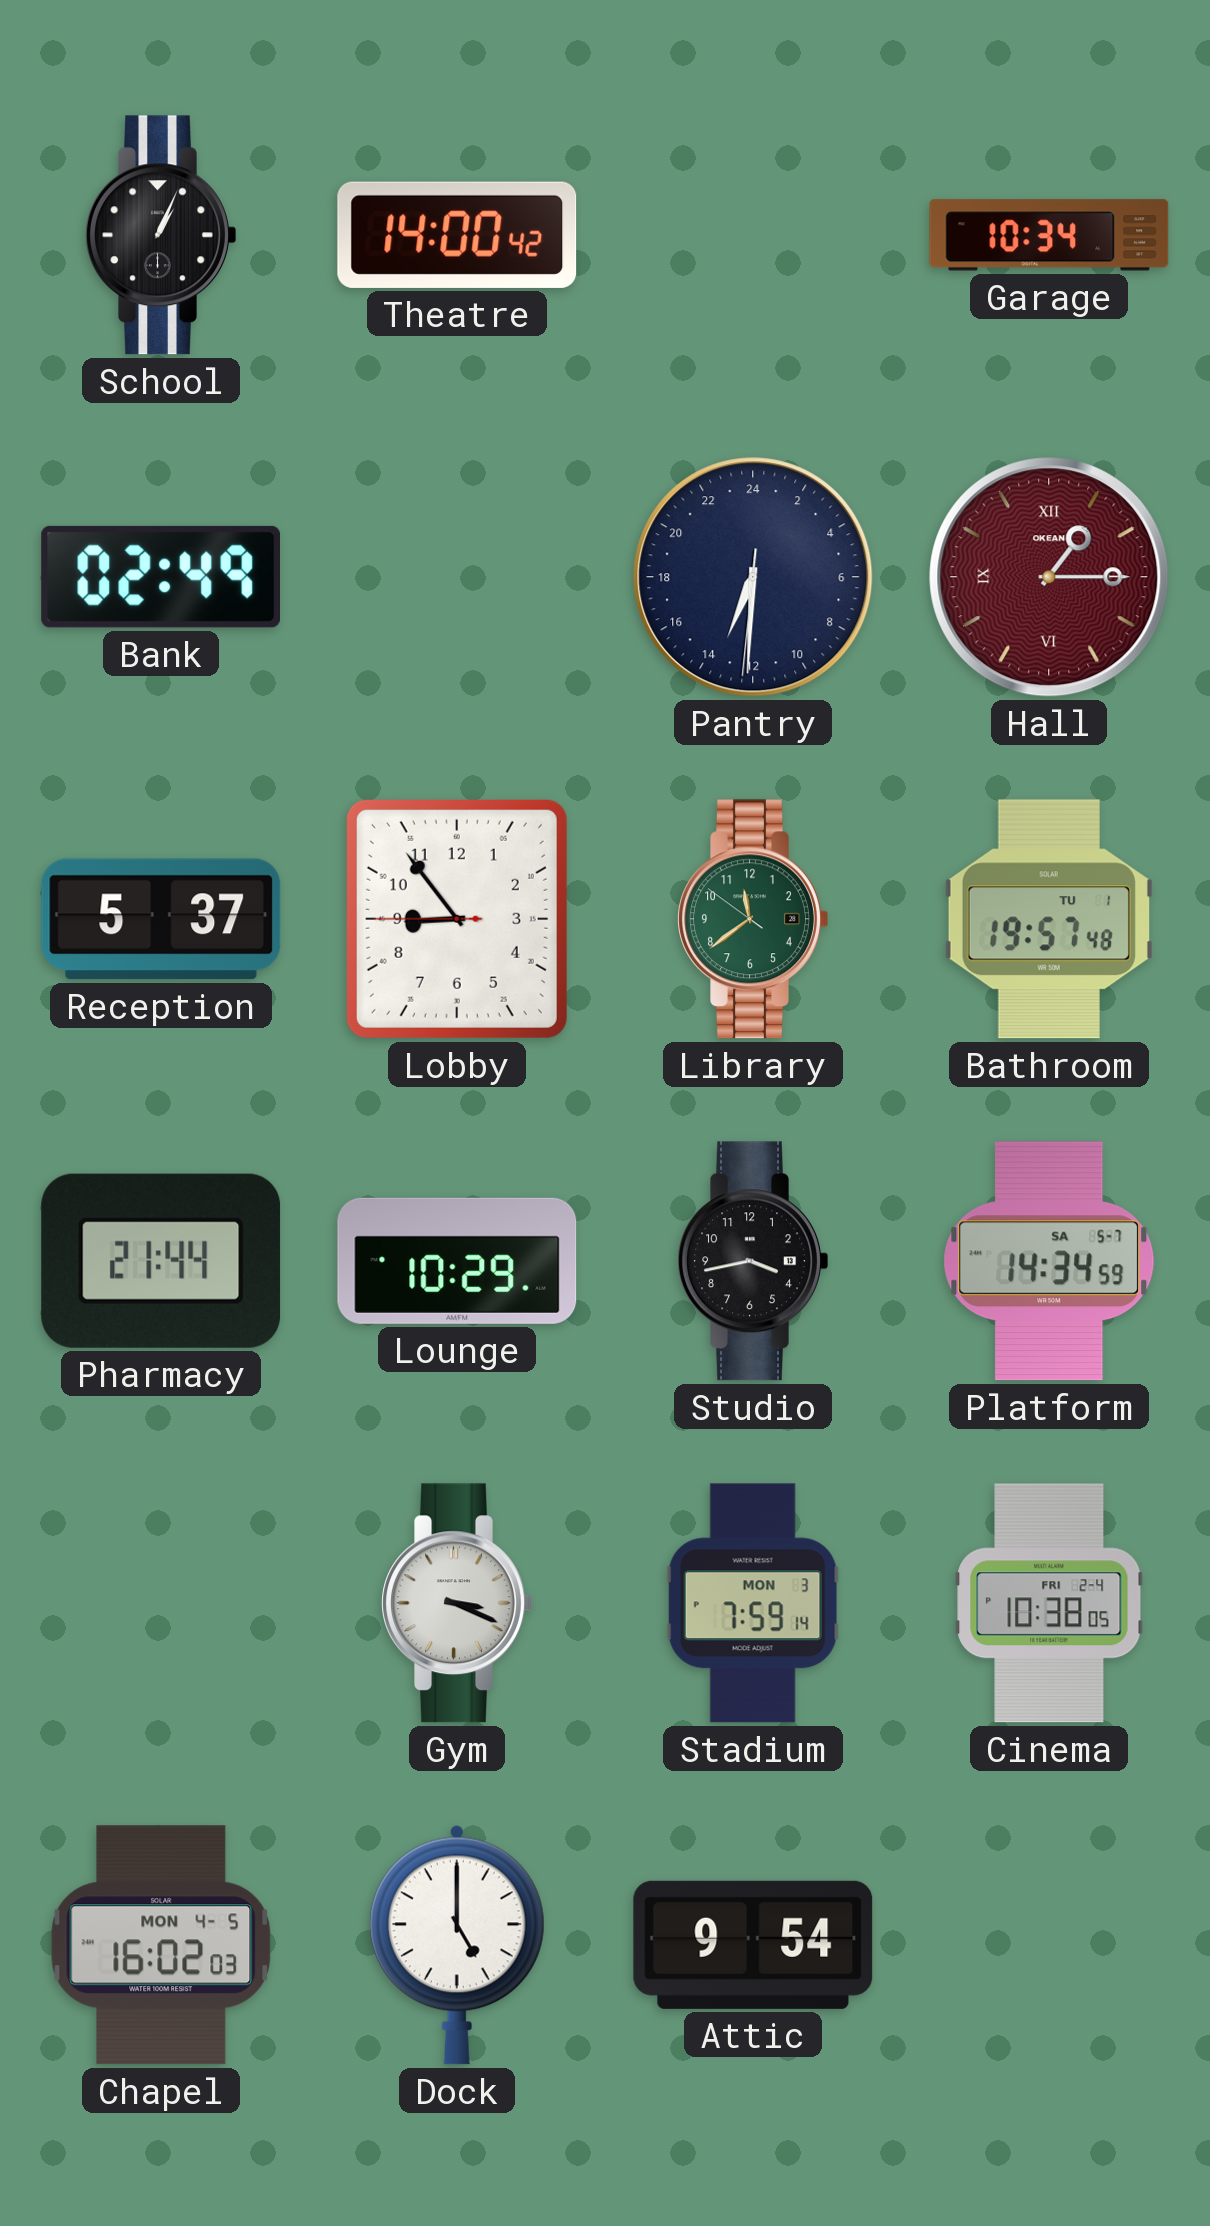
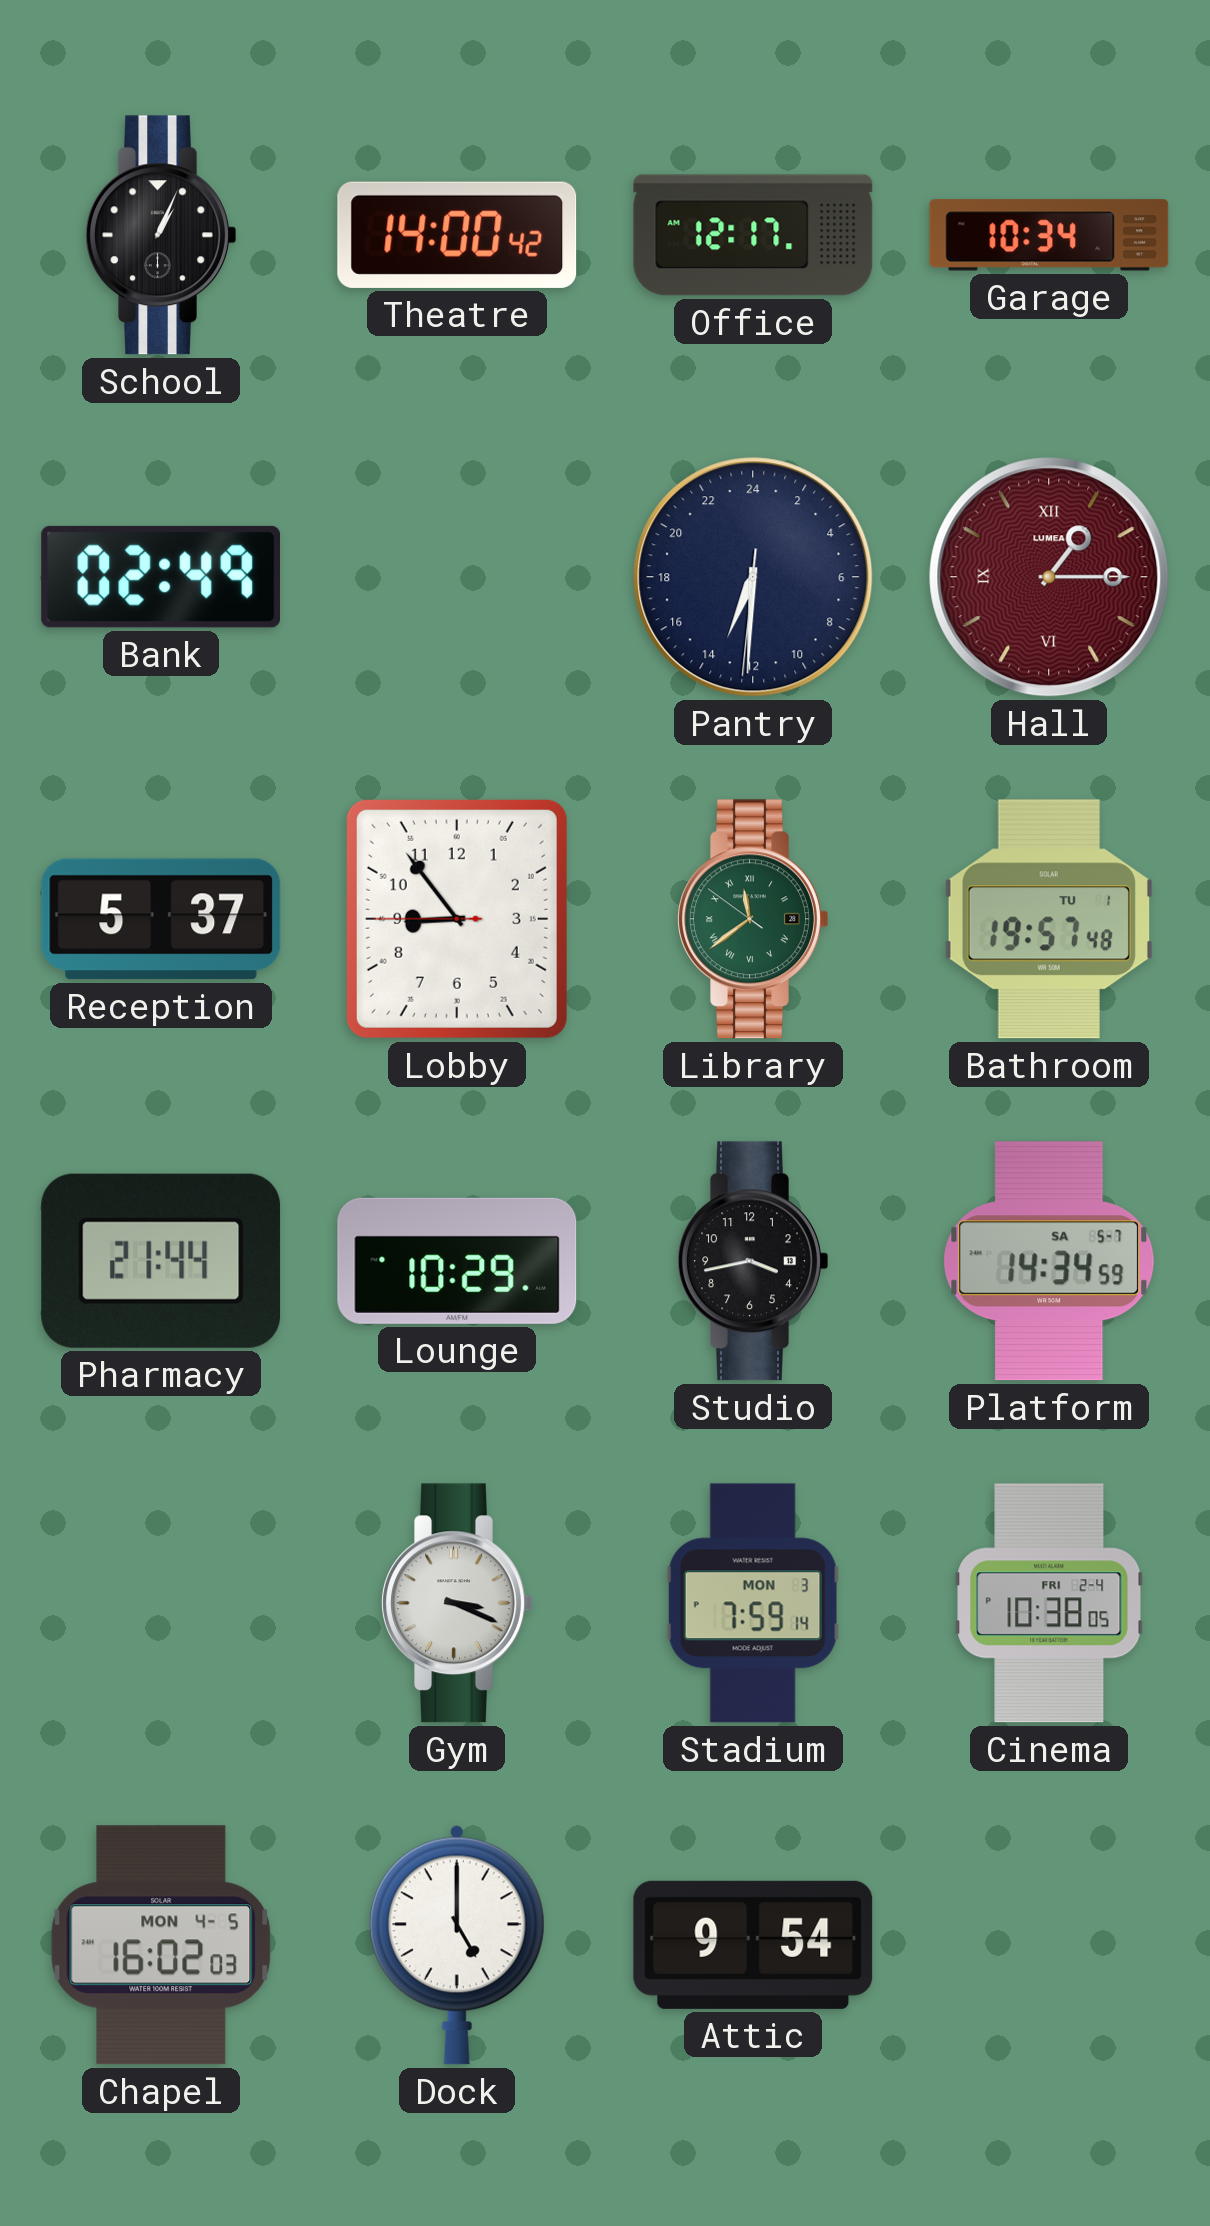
Office: none -> 12:17 (753, 235)
Hall brand: OKEAN -> LUMEA (1049, 577)
Library numerals: Arabic -> Roman (753, 919)
